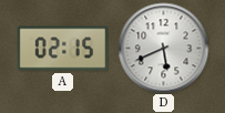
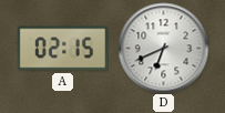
D: 5:41 -> 6:41 (163, 48)
